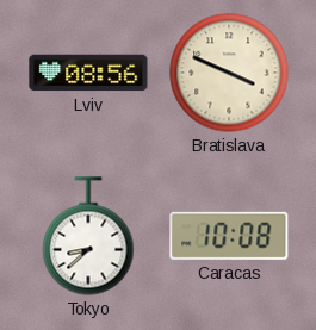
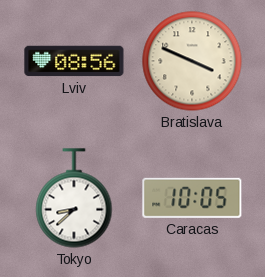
Caracas: 10:08 -> 10:05 (192, 198)
